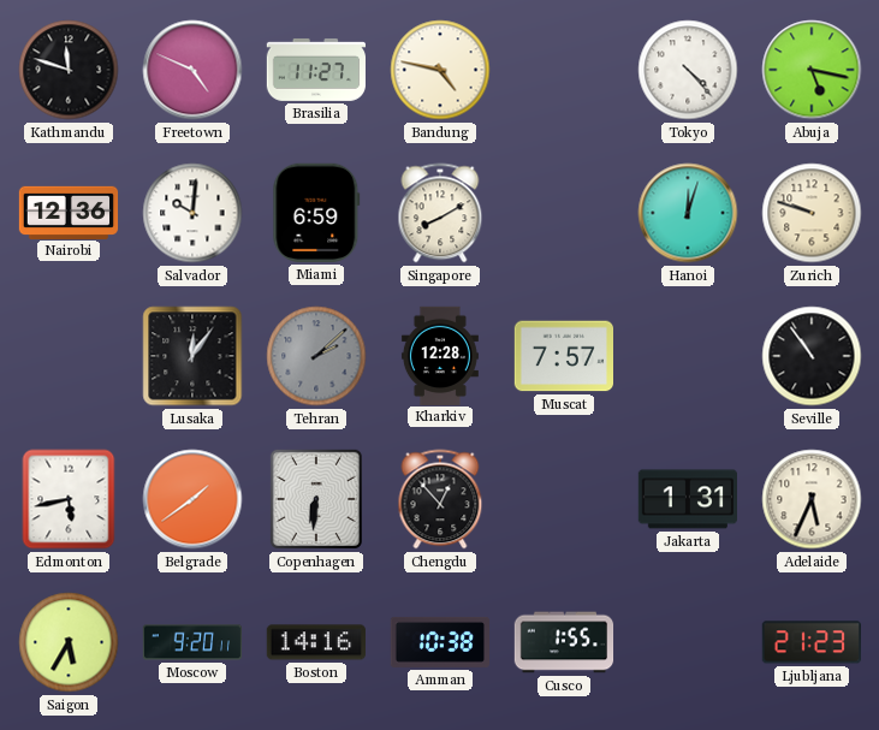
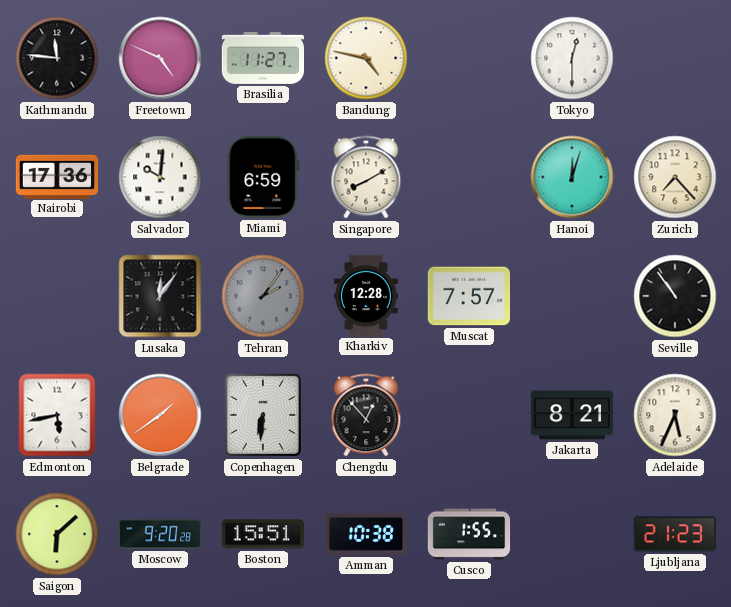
Kathmandu: 11:48 -> 11:46 (57, 58)
Tokyo: 4:23 -> 12:30 (572, 58)
Abuja: 5:17 -> none (812, 70)
Nairobi: 12:36 -> 17:36 (57, 176)
Zurich: 9:48 -> 7:23 (675, 177)
Tehran: 2:08 -> 2:06 (263, 296)
Jakarta: 1:31 -> 8:21 (571, 415)
Saigon: 5:35 -> 6:08 (57, 534)
Moscow: 9:20:11 -> 9:20:28 (159, 534)
Boston: 14:16 -> 15:51 (262, 534)
